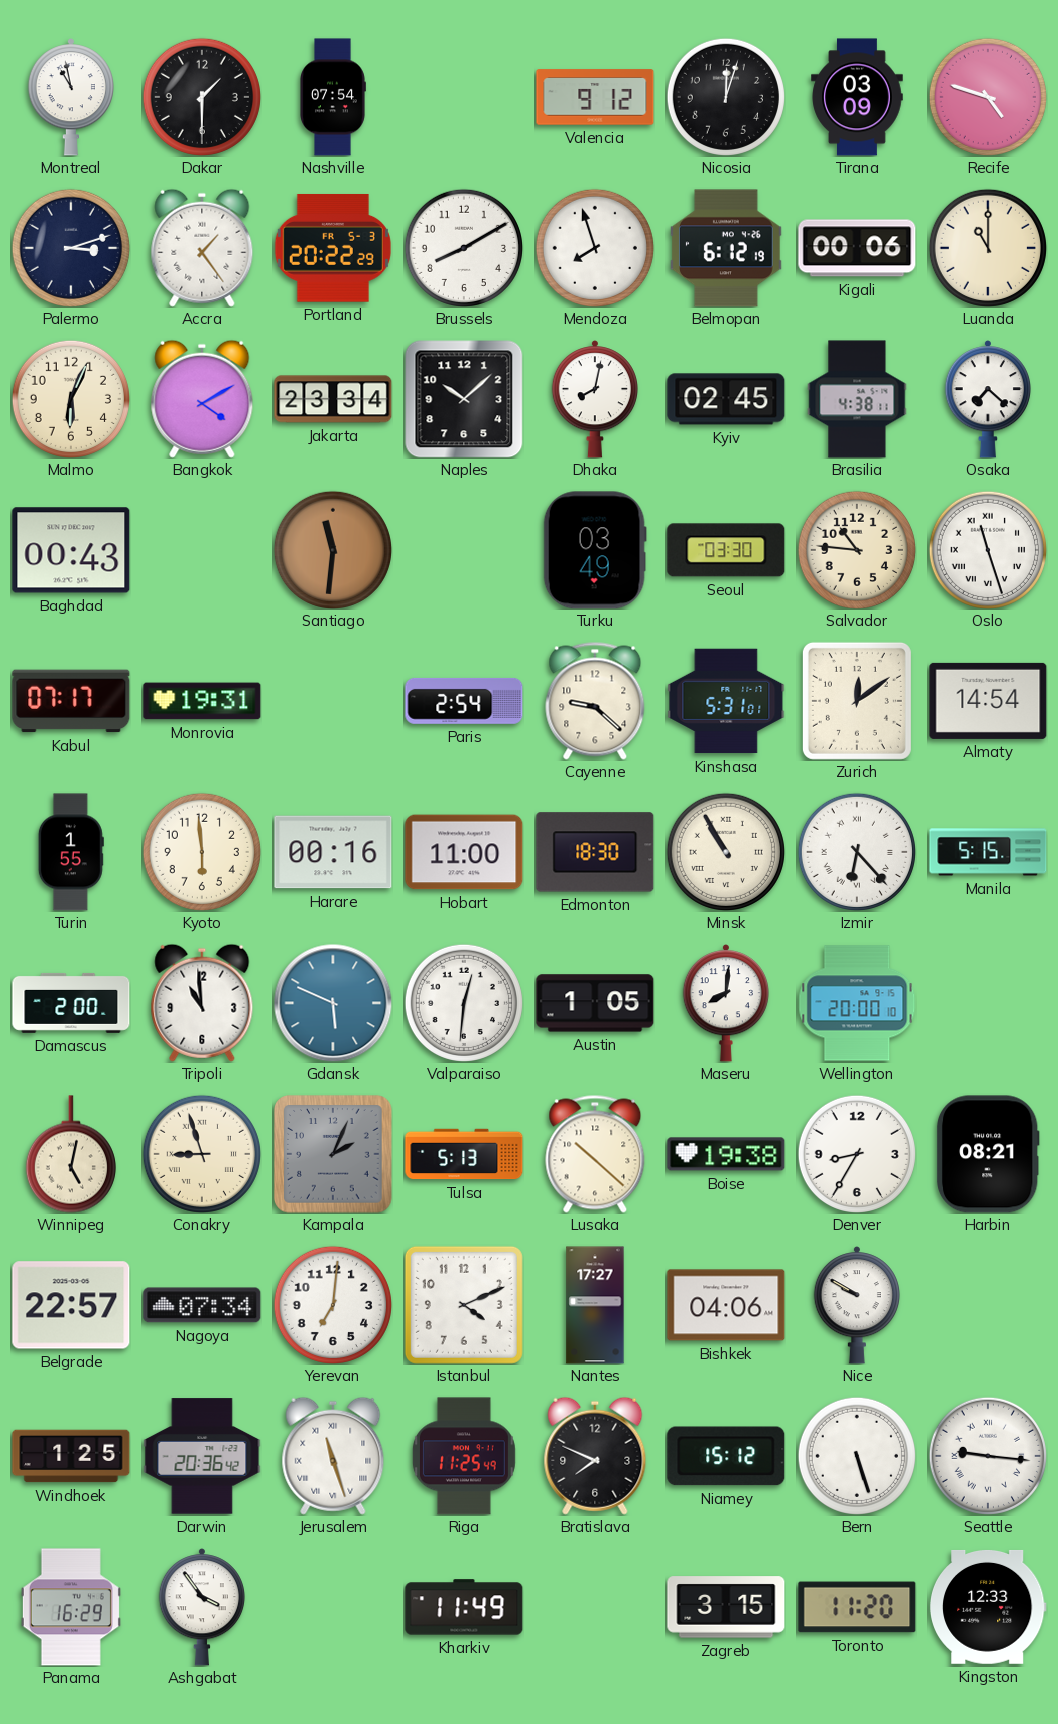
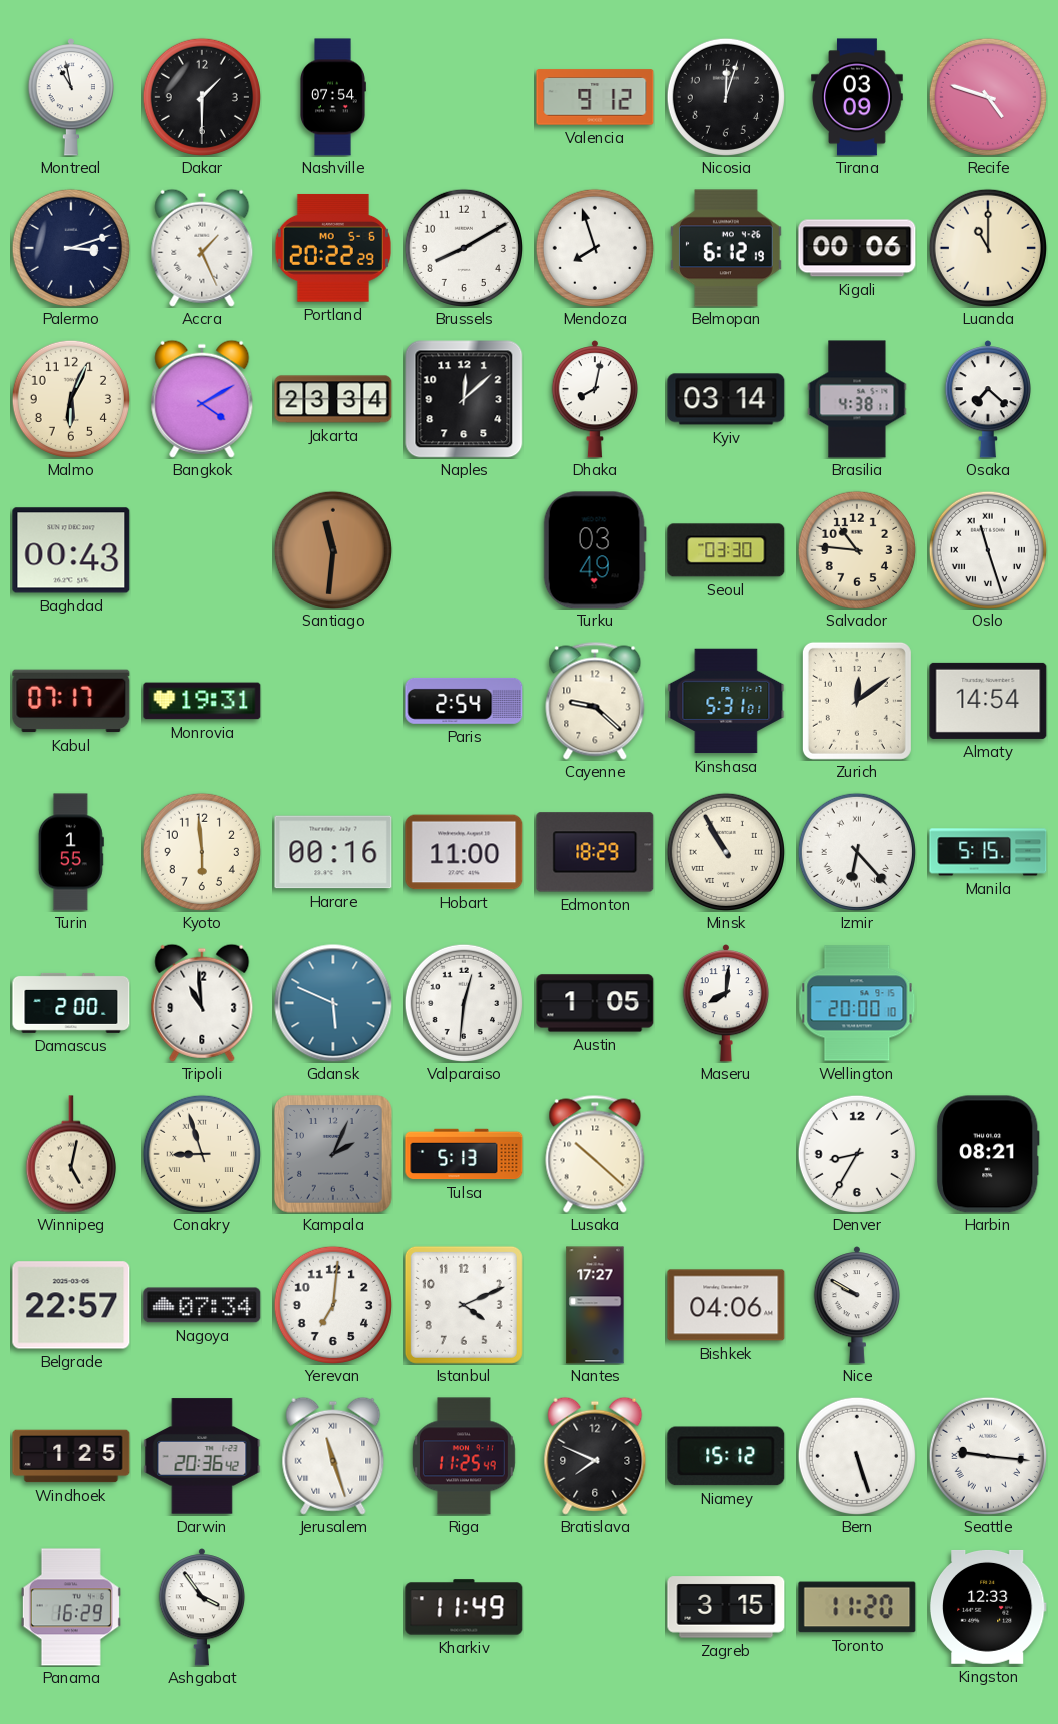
Accra: 1:24 -> 1:26 (202, 248)
Portland date: FR 5-3 -> MO 5-6 (333, 248)
Naples: 10:08 -> 12:08 (464, 399)
Kyiv: 02:45 -> 03:14 (726, 399)
Edmonton: 18:30 -> 18:29 (595, 852)
Boise: 19:38 -> none (726, 1154)
